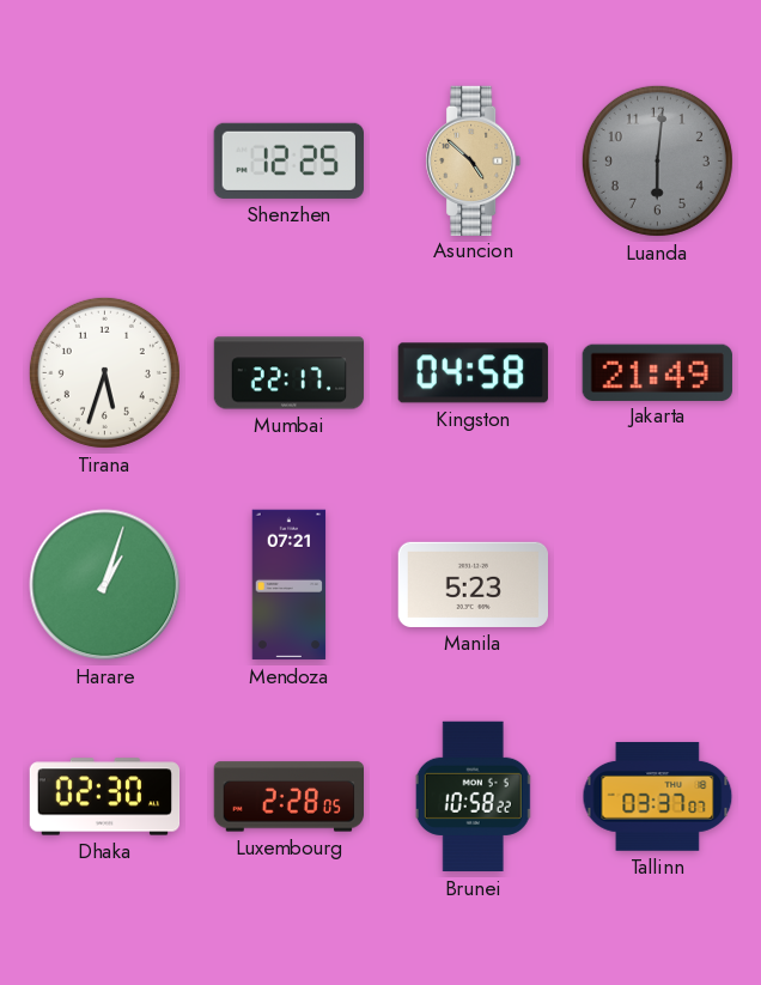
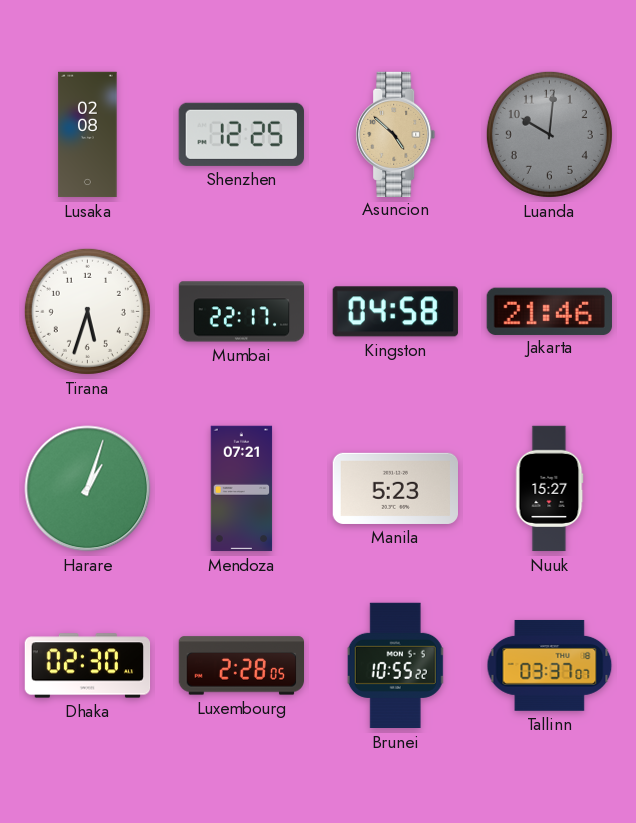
Lusaka: none -> 02:08 (88, 135)
Luanda: 6:01 -> 10:01 (549, 134)
Jakarta: 21:49 -> 21:46 (549, 311)
Nuuk: none -> 15:27 (549, 489)
Brunei: 10:58 -> 10:55 (396, 666)
